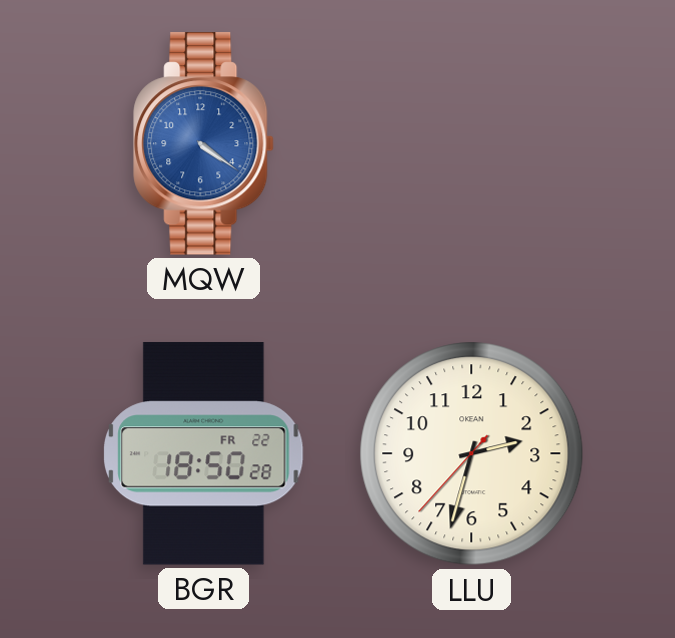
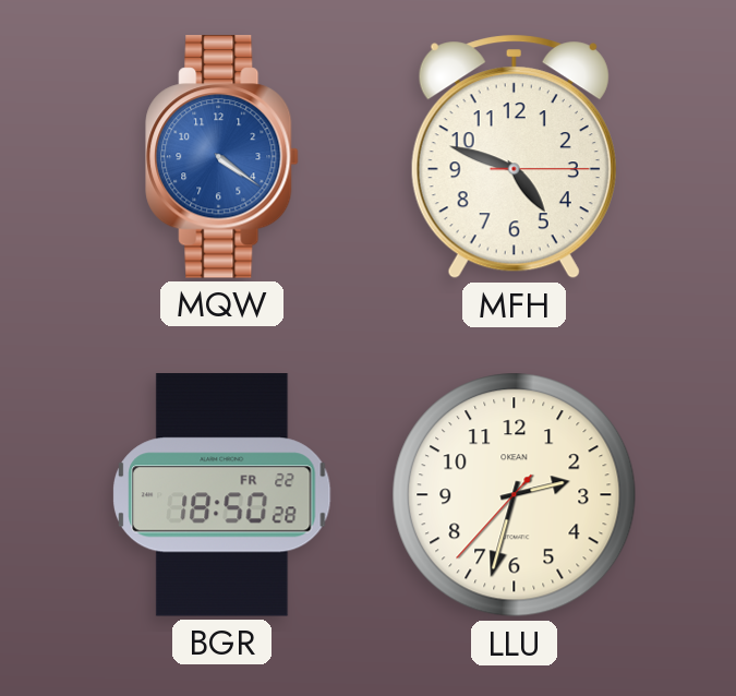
MFH: none -> 4:48 (514, 157)
